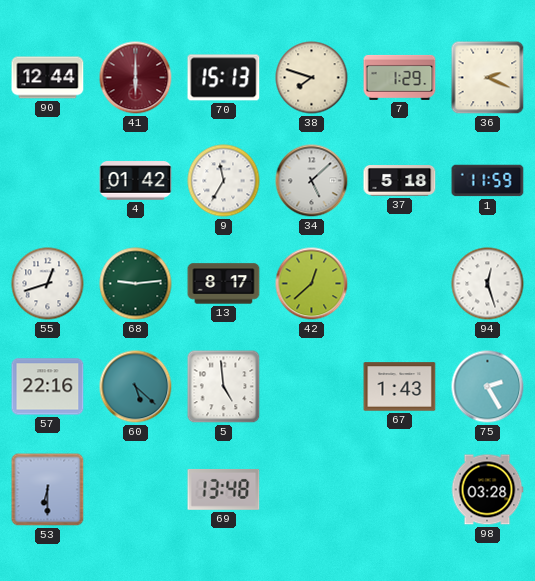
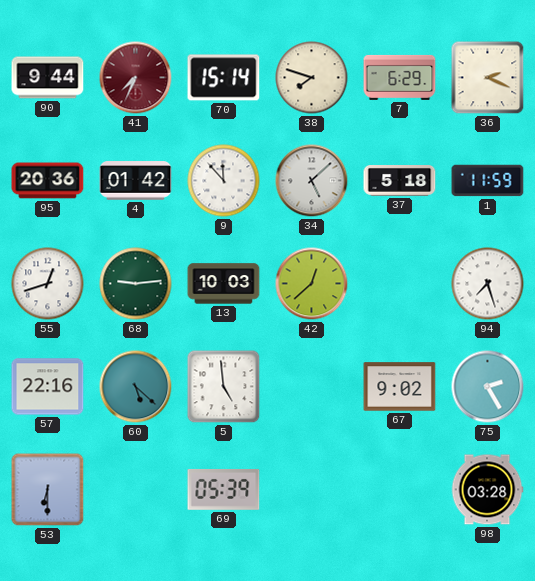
90: 12:44 -> 9:44 (48, 78)
41: 6:00 -> 7:34 (136, 78)
70: 15:13 -> 15:14 (224, 78)
7: 1:29 -> 6:29 (400, 77)
95: none -> 20:36 (48, 181)
9: 11:35 -> 11:53 (224, 181)
13: 8:17 -> 10:03 (224, 284)
94: 12:27 -> 7:27 (488, 284)
67: 1:43 -> 9:02 (400, 387)
69: 13:48 -> 05:39 (224, 489)
